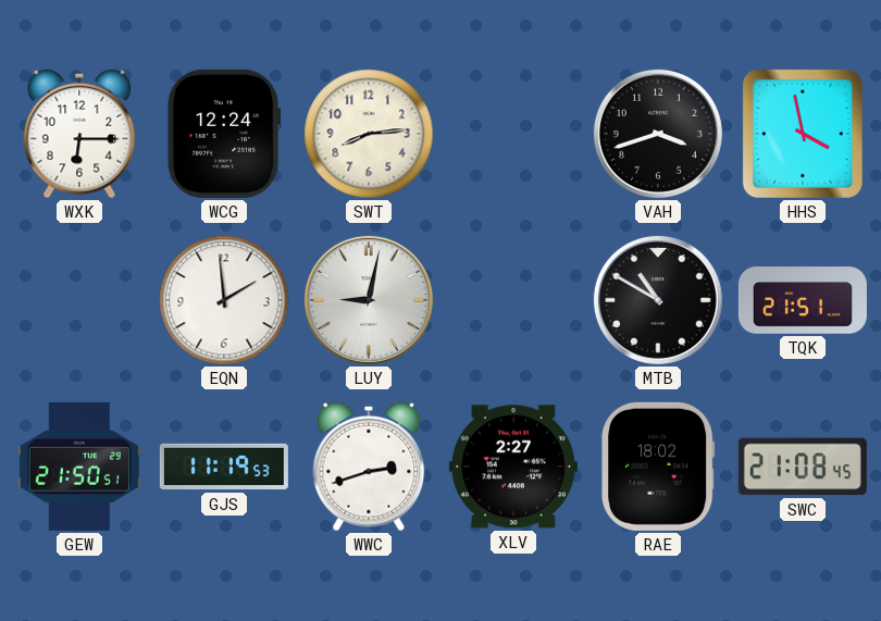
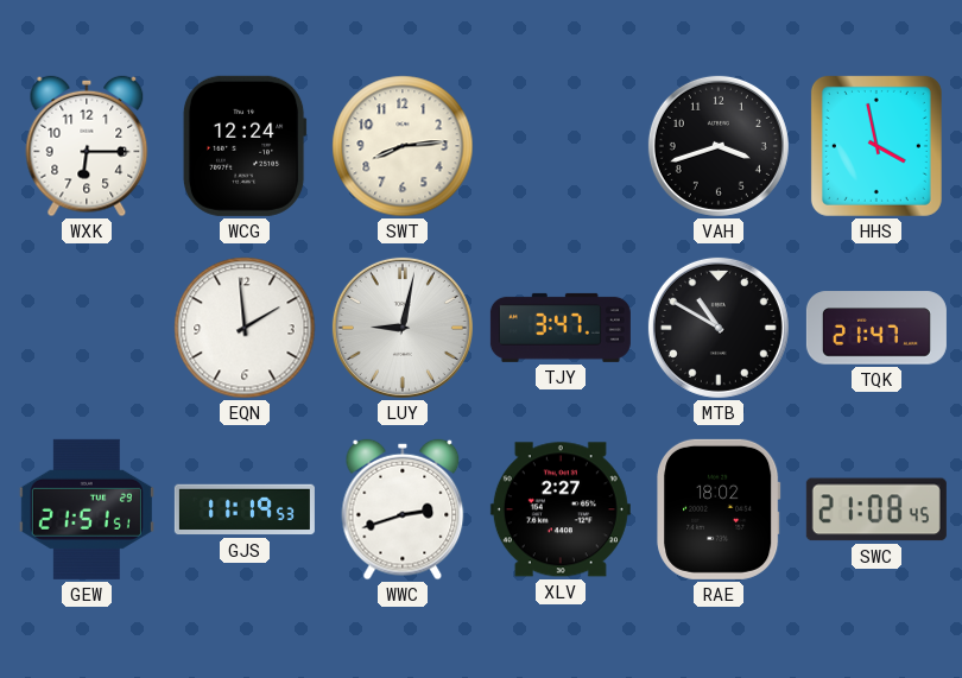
TJY: none -> 3:47 (561, 328)
TQK: 21:51 -> 21:47 (876, 328)
GEW: 21:50 -> 21:51 (87, 509)
